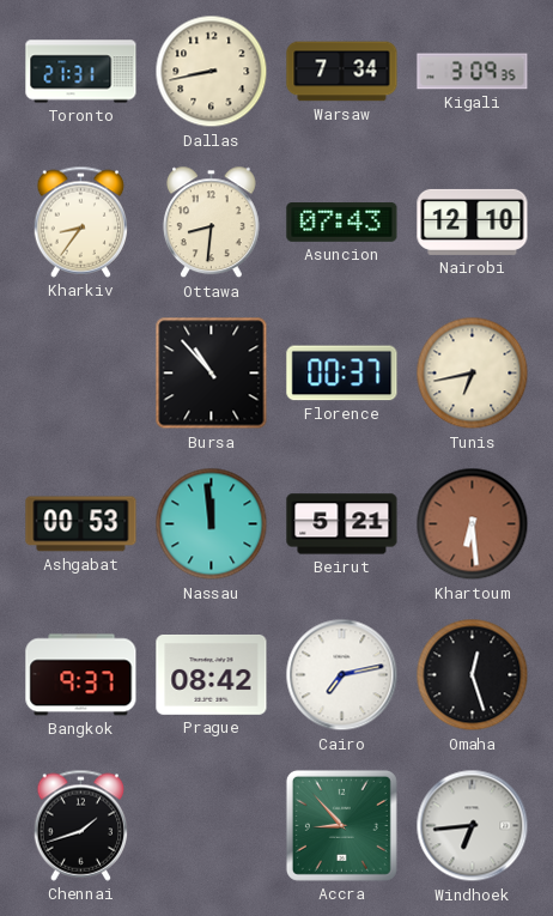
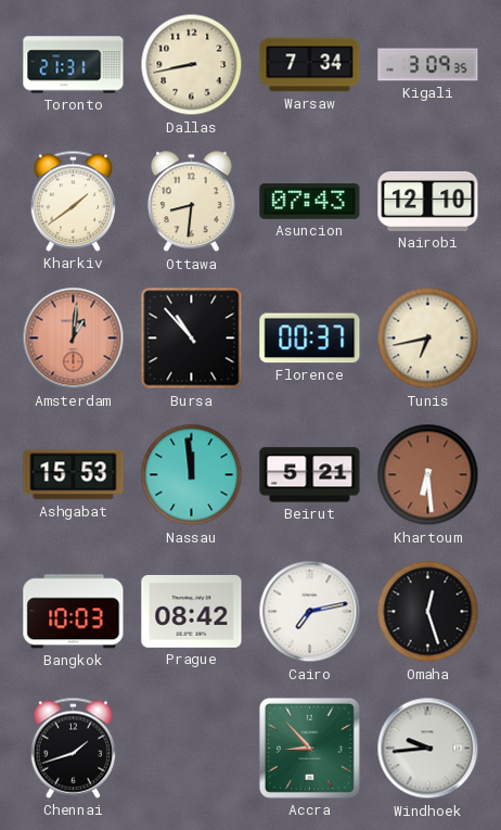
Kharkiv: 8:36 -> 1:39 (74, 201)
Amsterdam: none -> 1:01 (74, 339)
Ashgabat: 00:53 -> 15:53 (74, 475)
Bangkok: 9:37 -> 10:03 (74, 612)
Windhoek: 6:44 -> 9:44 (428, 749)
